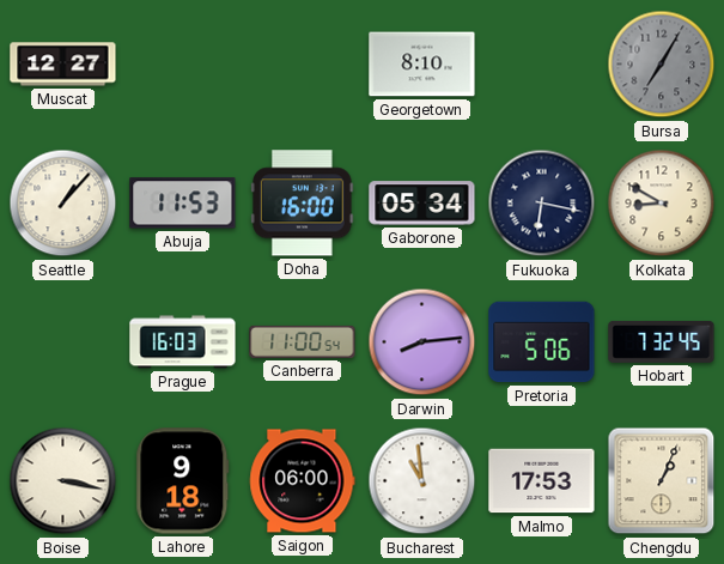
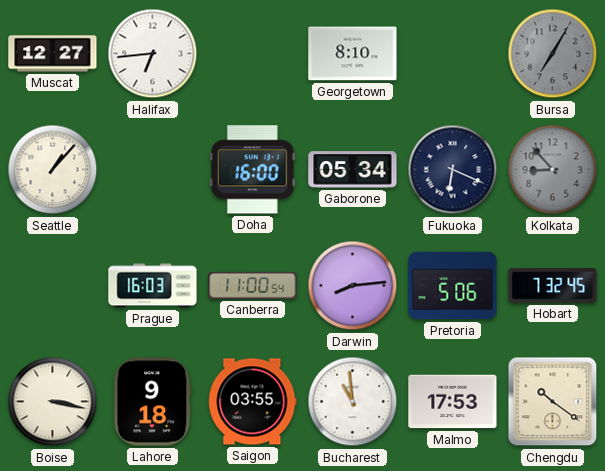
Halifax: none -> 6:44 (153, 54)
Abuja: 11:53 -> none (183, 204)
Fukuoka: 6:17 -> 6:19 (453, 170)
Kolkata: 8:50 -> 8:53 (553, 170)
Kolkata dial: cream -> grey (553, 170)
Saigon: 06:00 -> 03:55 (253, 402)
Chengdu: 1:04 -> 10:21 (553, 402)
